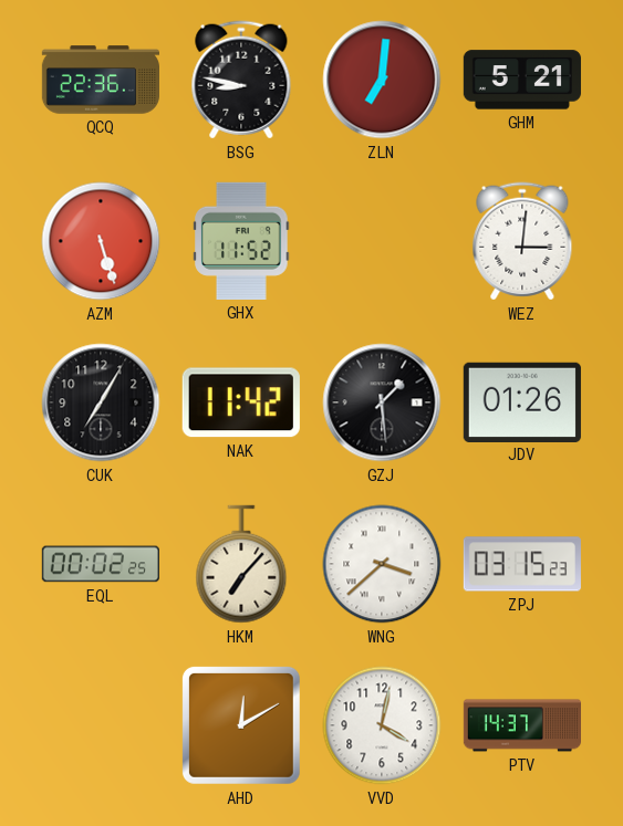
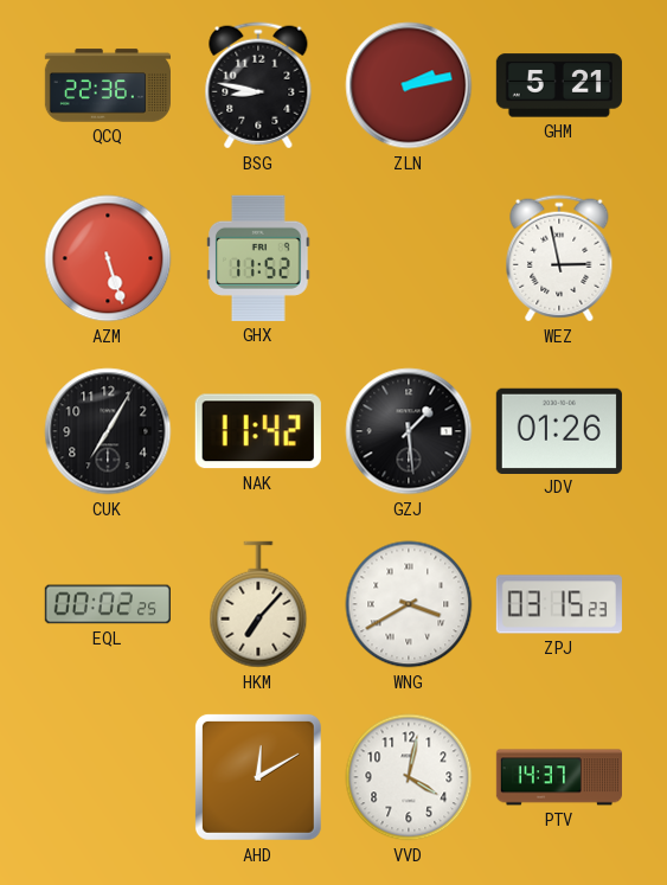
ZLN: 7:01 -> 2:13 (409, 85)
WEZ: 3:01 -> 2:58 (559, 258)
WNG: 3:38 -> 3:40 (409, 604)
